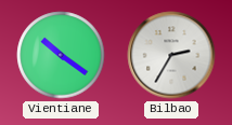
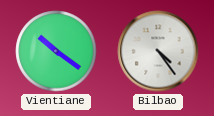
Bilbao: 2:35 -> 4:24 (158, 51)
